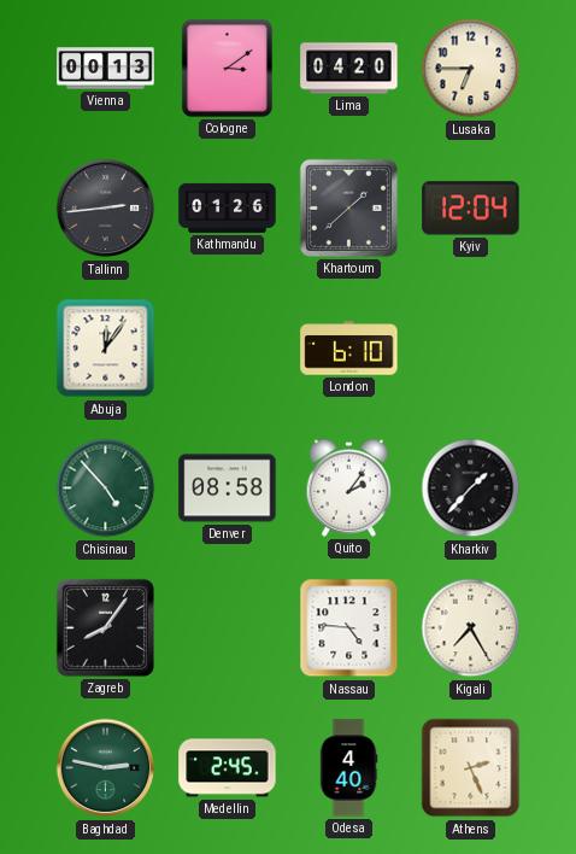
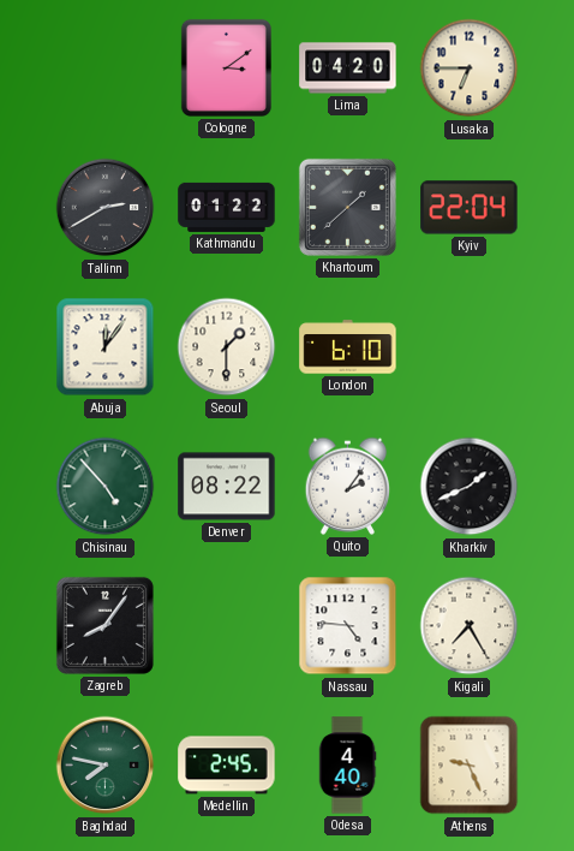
Vienna: 00:13 -> none (106, 69)
Tallinn: 2:44 -> 2:40 (106, 208)
Kathmandu: 01:26 -> 01:22 (227, 207)
Kyiv: 12:04 -> 22:04 (470, 208)
Seoul: none -> 1:30 (227, 347)
Denver: 08:58 -> 08:22 (227, 487)
Kharkiv: 1:37 -> 1:41 (470, 487)
Baghdad: 2:47 -> 7:47 (106, 766)
Athens: 2:26 -> 9:26 (470, 766)
